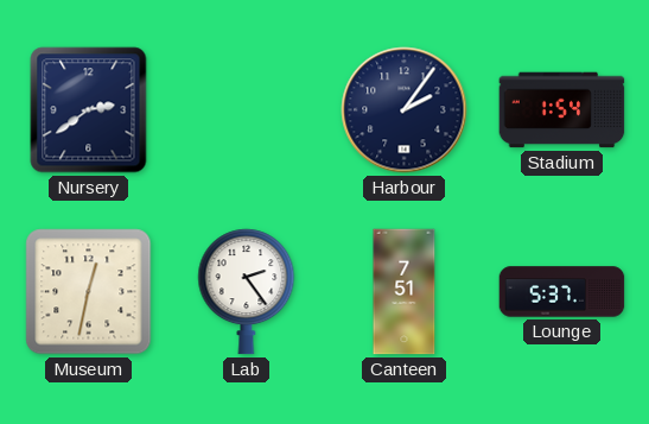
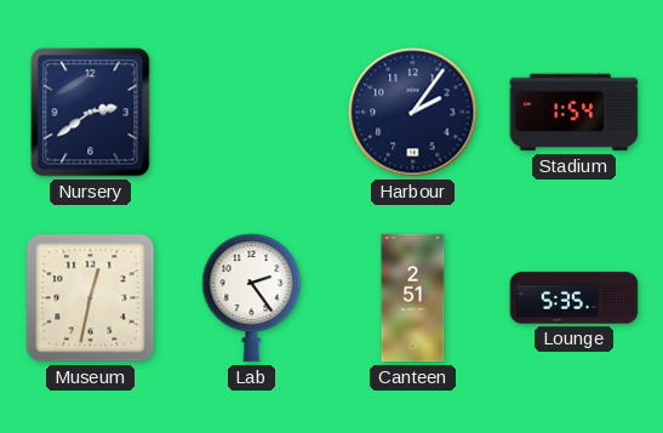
Canteen: 7:51 -> 2:51 (413, 298)
Lounge: 5:37 -> 5:35 (575, 298)
